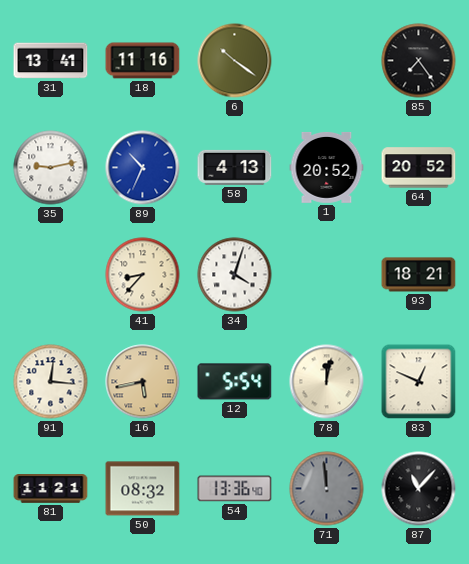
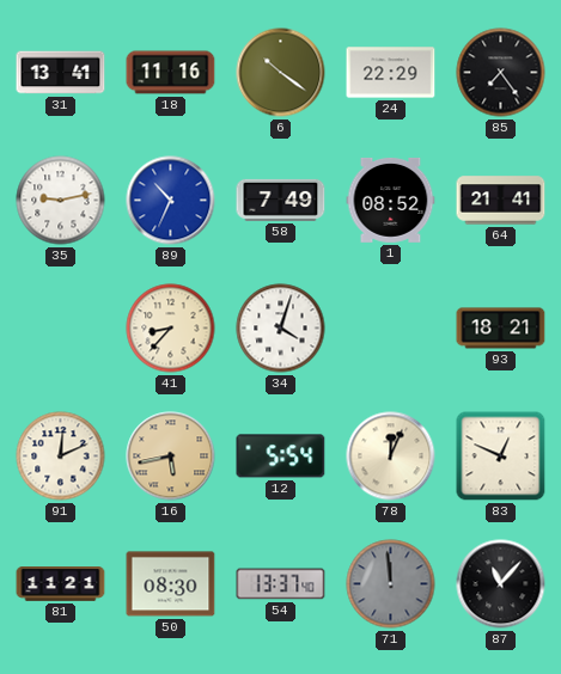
24: none -> 22:29 (391, 73)
58: 4:13 -> 7:49 (281, 200)
1: 20:52 -> 08:52 (391, 200)
64: 20:52 -> 21:41 (501, 201)
91: 12:16 -> 12:11 (61, 457)
78: 12:02 -> 12:04 (391, 457)
50: 08:32 -> 08:30 (171, 584)
54: 13:36 -> 13:37 (281, 584)
